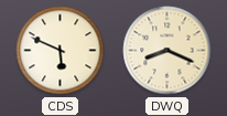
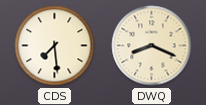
CDS: 5:49 -> 7:29 (55, 46)
